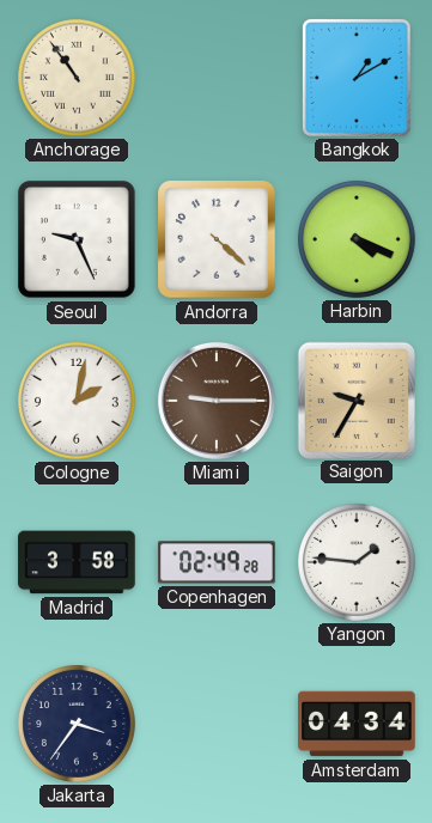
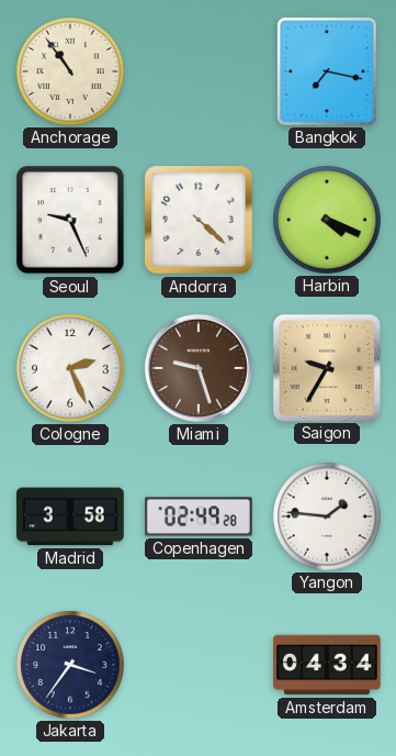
Bangkok: 1:10 -> 7:17 (327, 71)
Cologne: 2:02 -> 2:26 (71, 369)
Miami: 9:15 -> 9:27 (199, 368)
